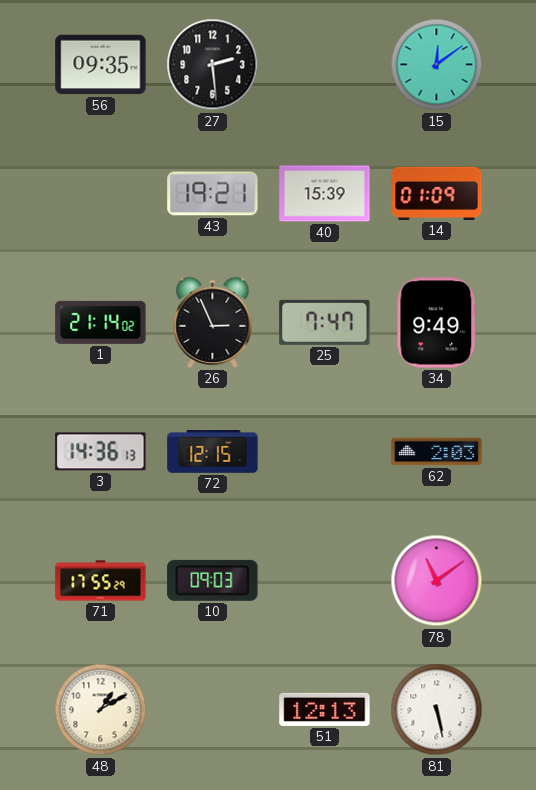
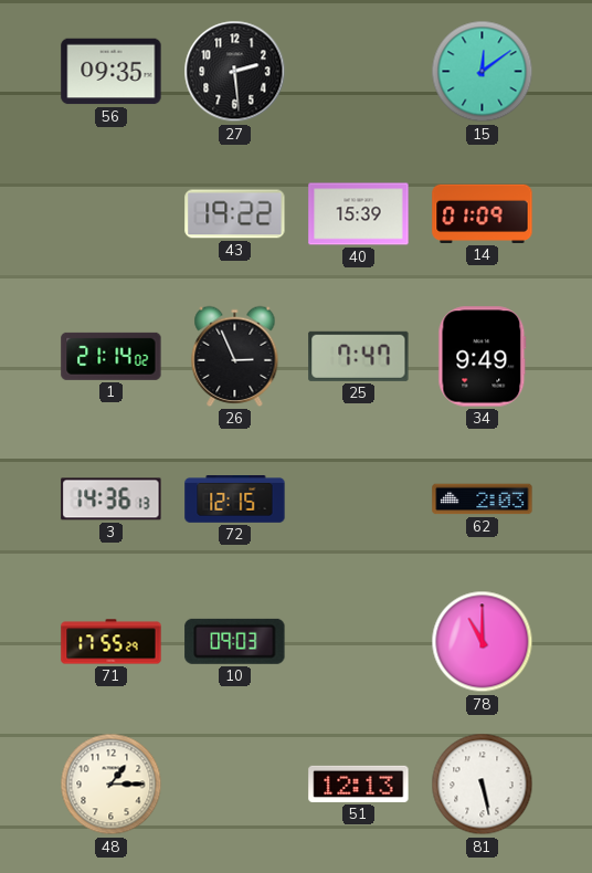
43: 19:21 -> 19:22 (235, 214)
78: 11:09 -> 11:00 (483, 642)
48: 1:10 -> 1:15 (112, 785)
